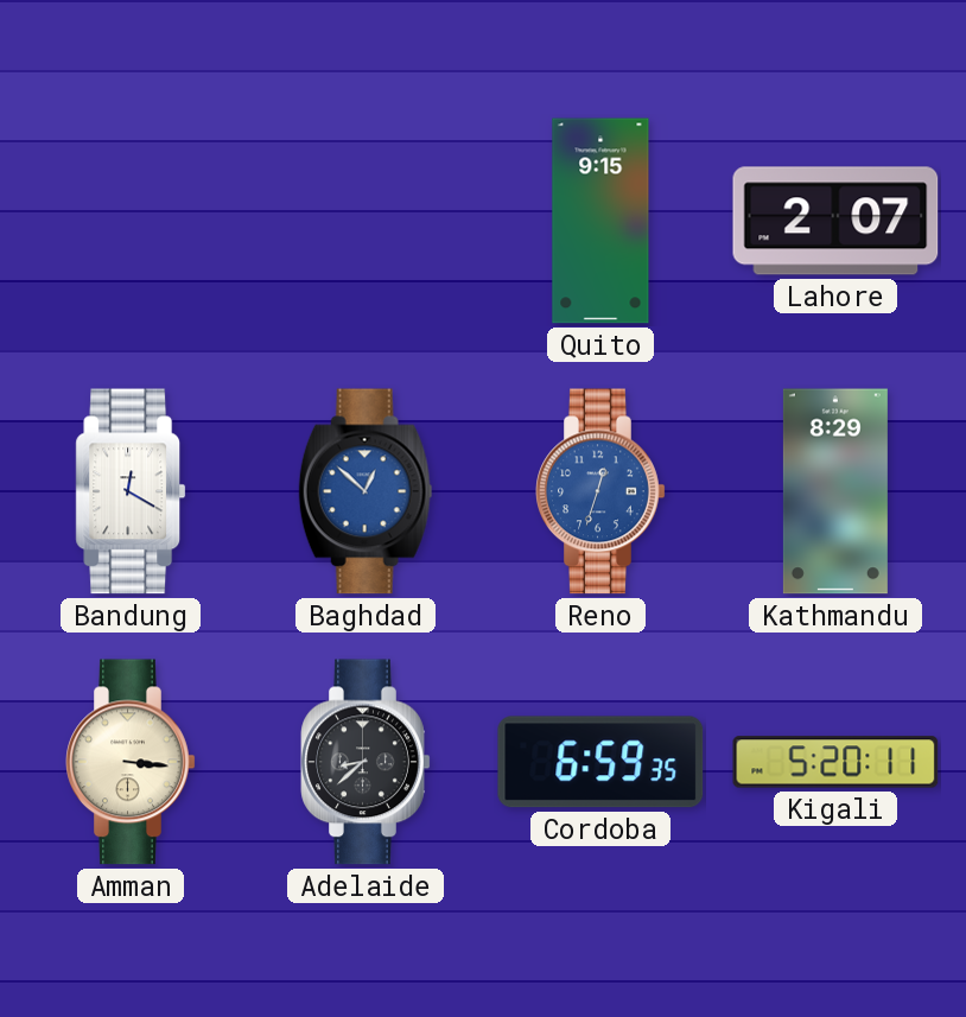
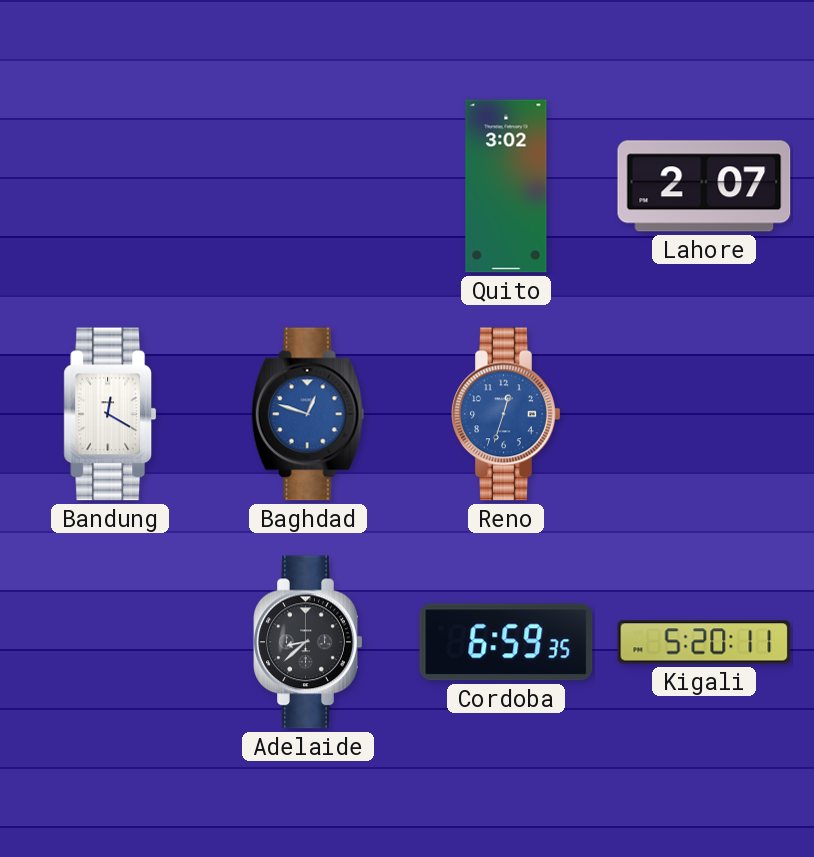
Quito: 9:15 -> 3:02 (506, 186)
Baghdad: 12:52 -> 12:48 (308, 414)
Kathmandu: 8:29 -> none (835, 491)
Amman: 3:16 -> none (131, 762)
